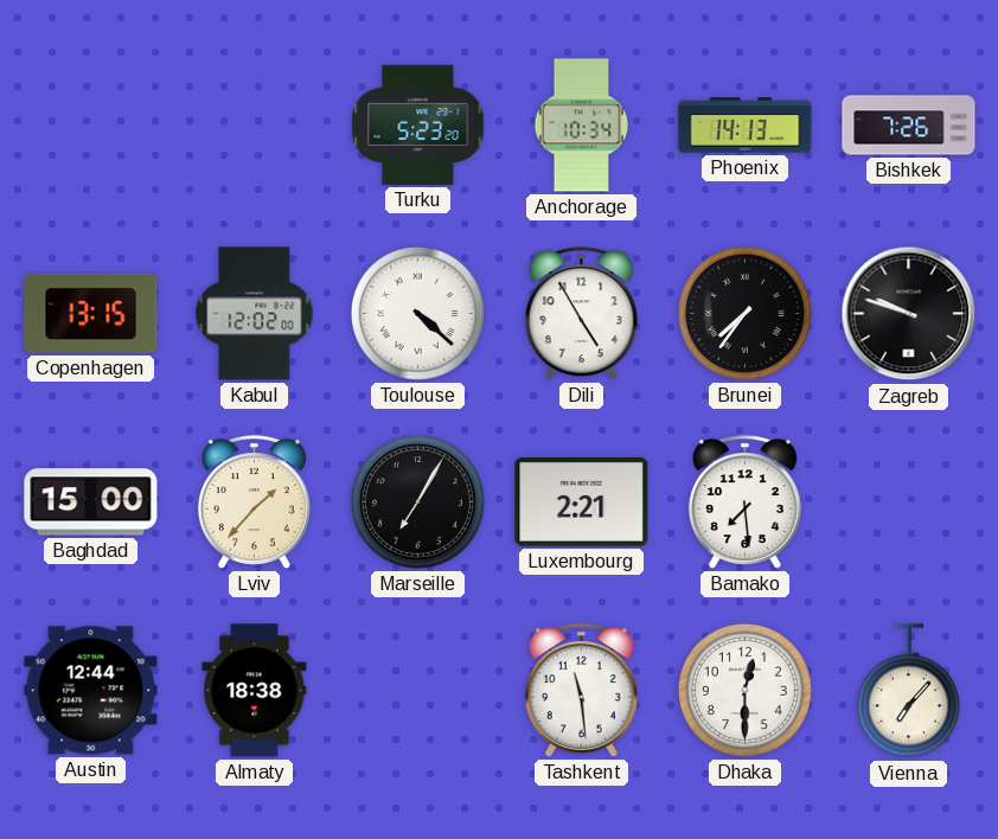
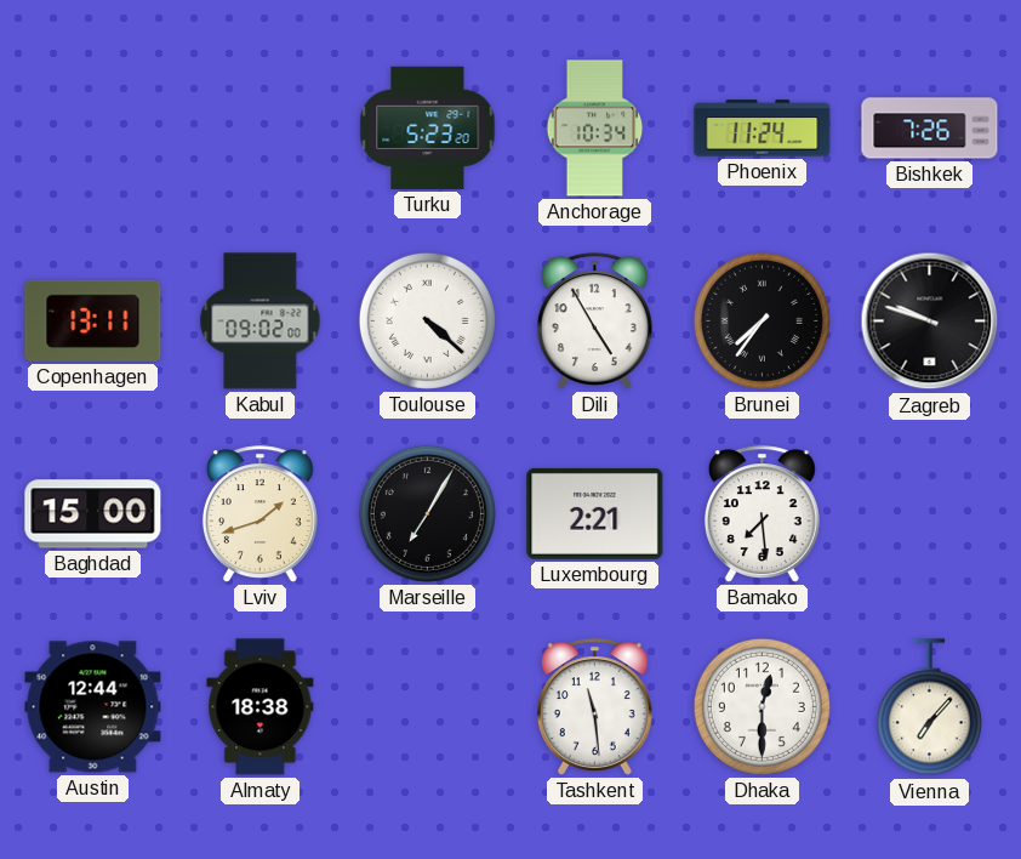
Phoenix: 14:13 -> 11:24 (763, 129)
Copenhagen: 13:15 -> 13:11 (93, 320)
Kabul: 12:02 -> 09:02 (261, 322)
Lviv: 1:37 -> 1:42 (259, 514)
